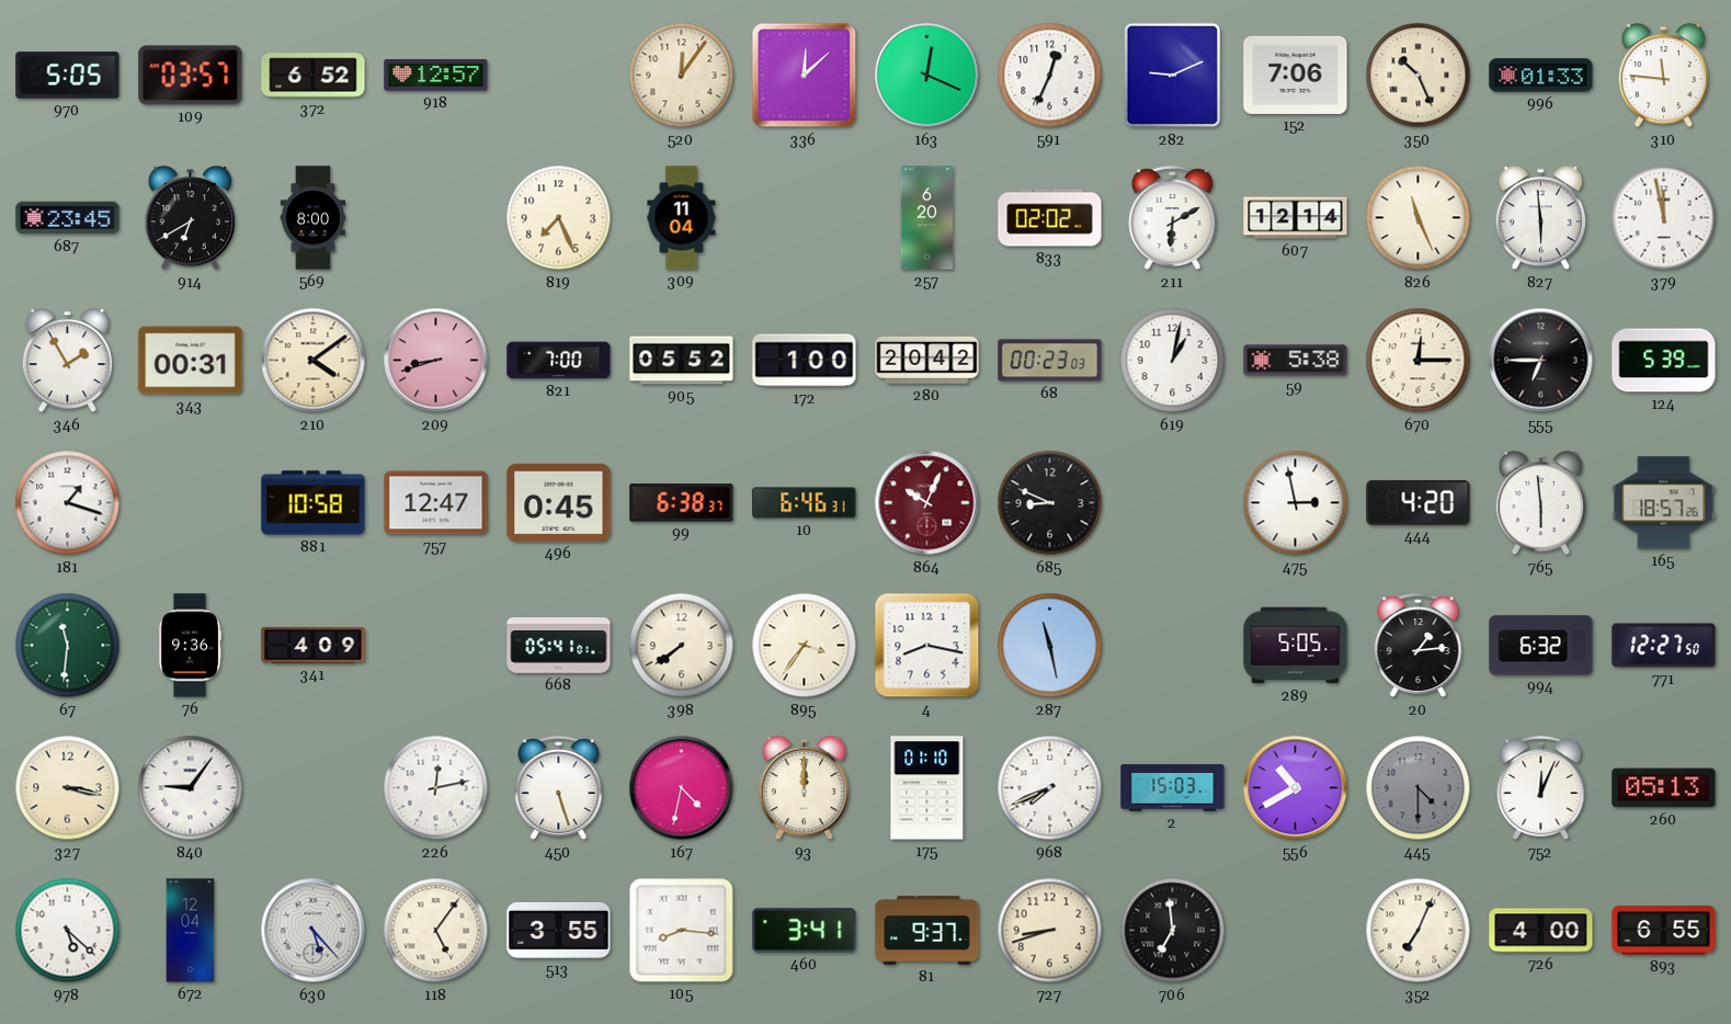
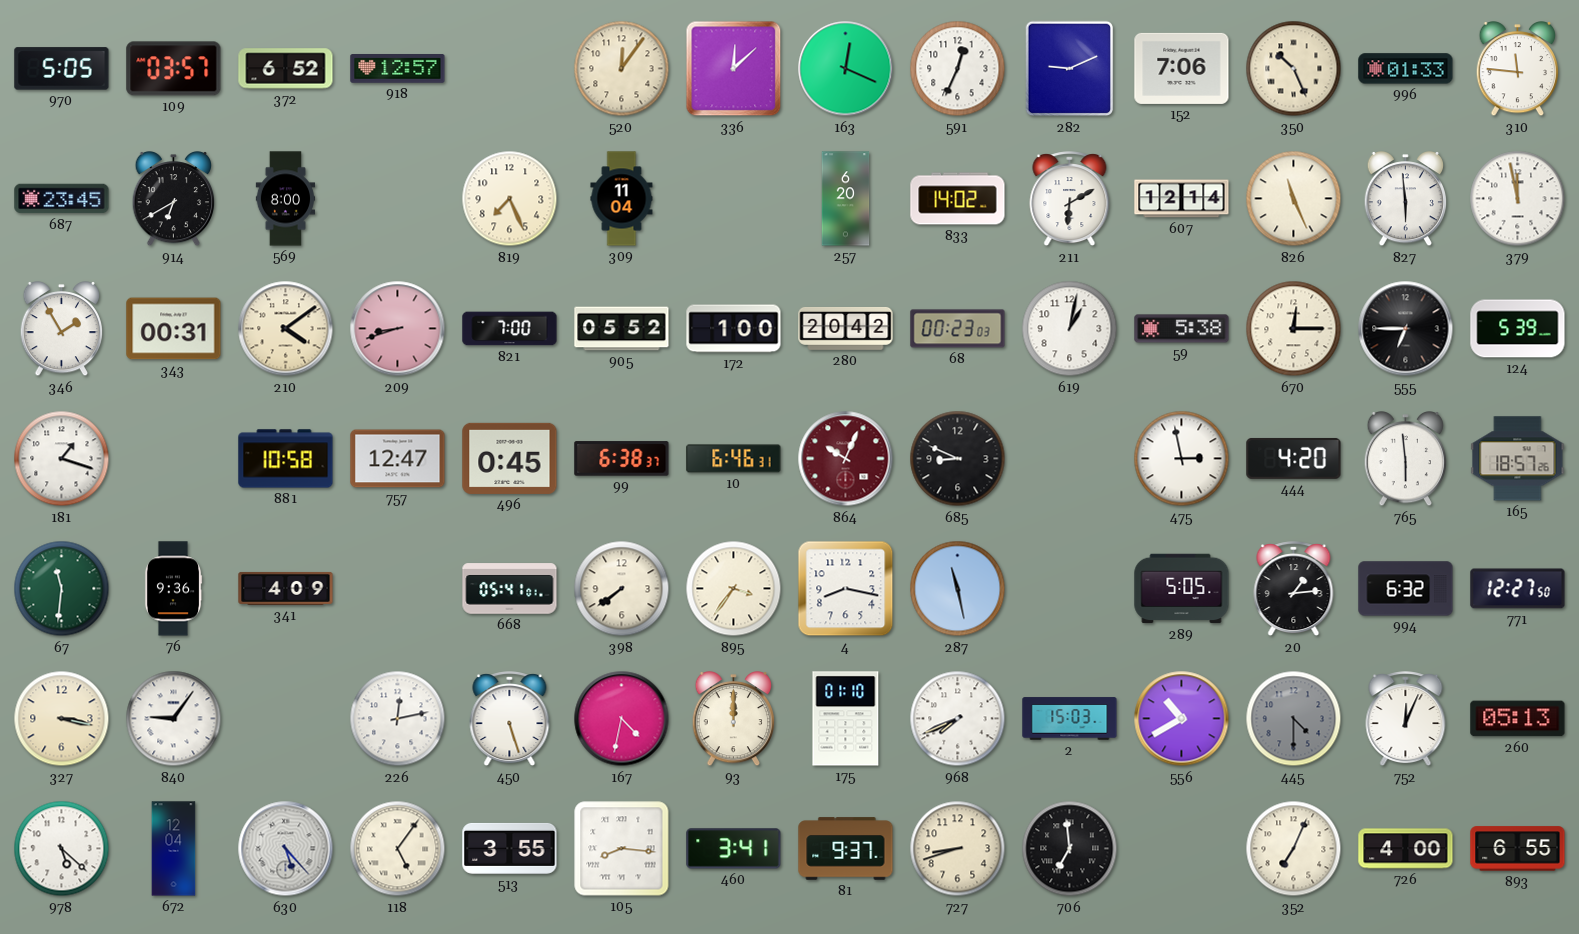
833: 02:02 -> 14:02 (958, 199)
